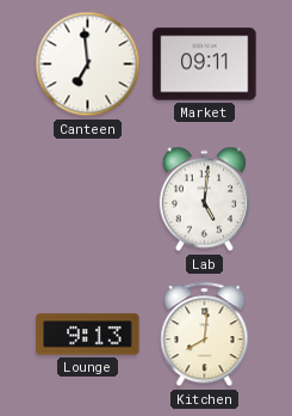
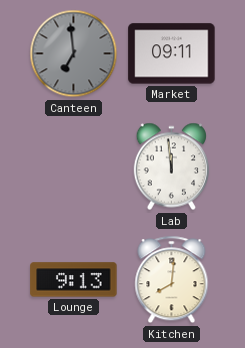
Canteen dial: white -> grey (74, 54)
Lab: 5:01 -> 11:59 (171, 167)
